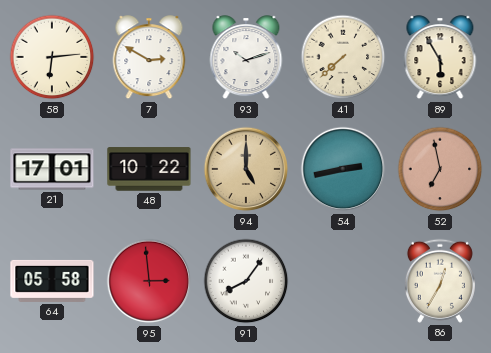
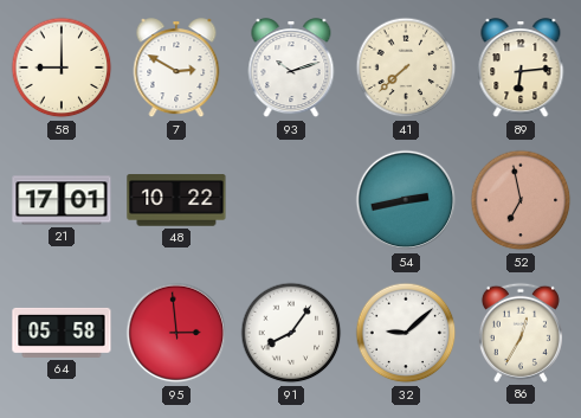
58: 6:14 -> 9:00 (62, 67)
89: 5:55 -> 6:14 (521, 69)
94: 5:00 -> none (246, 169)
32: none -> 9:08 (406, 333)
